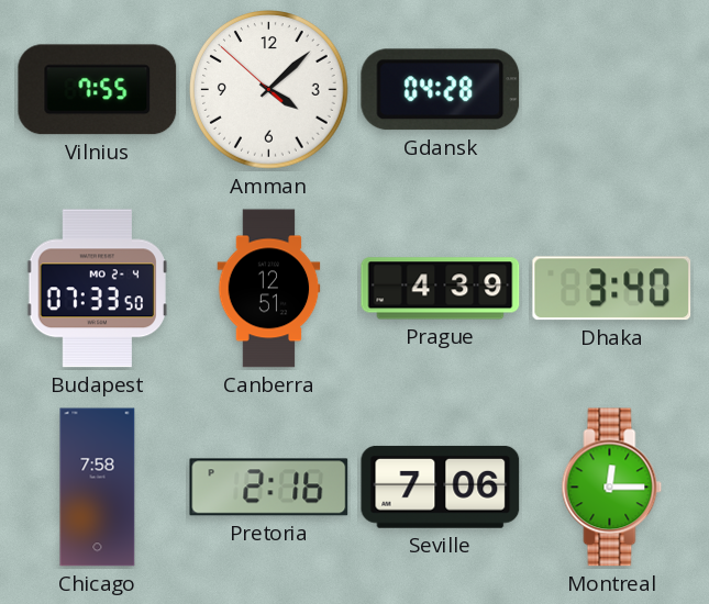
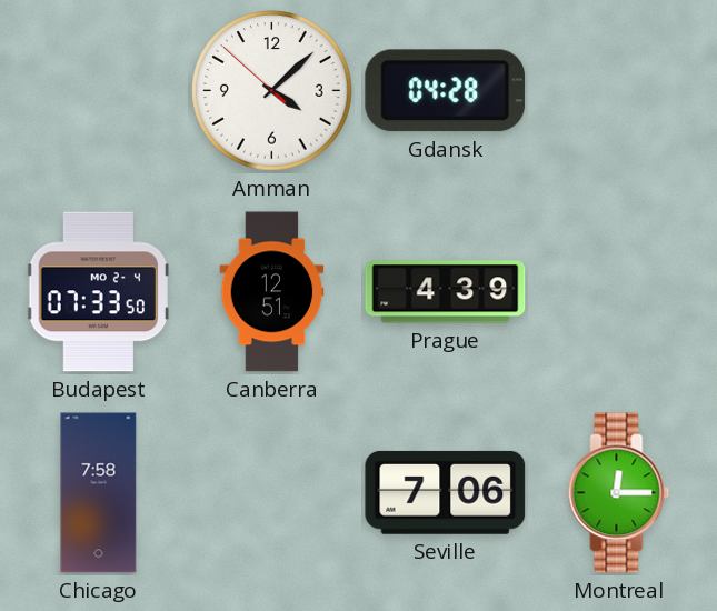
Vilnius: 7:55 -> none (98, 90)
Dhaka: 3:40 -> none (612, 289)
Pretoria: 2:16 -> none (269, 488)
